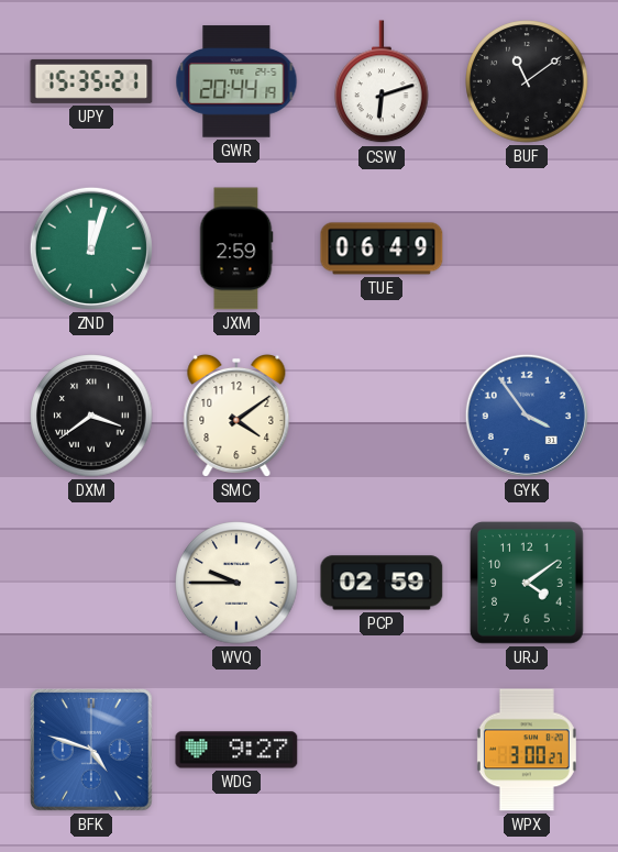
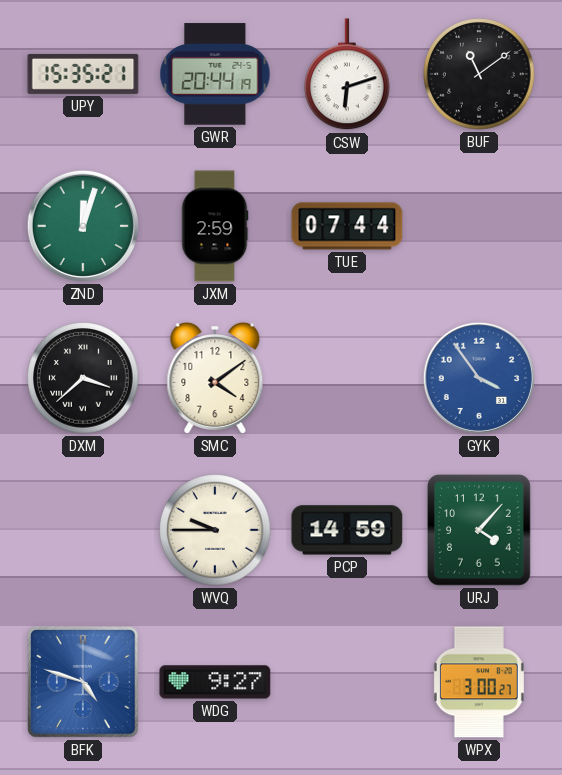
TUE: 06:49 -> 07:44 (347, 226)
DXM: 3:39 -> 3:38 (83, 378)
PCP: 02:59 -> 14:59 (347, 530)
URJ: 4:09 -> 4:07 (480, 531)
